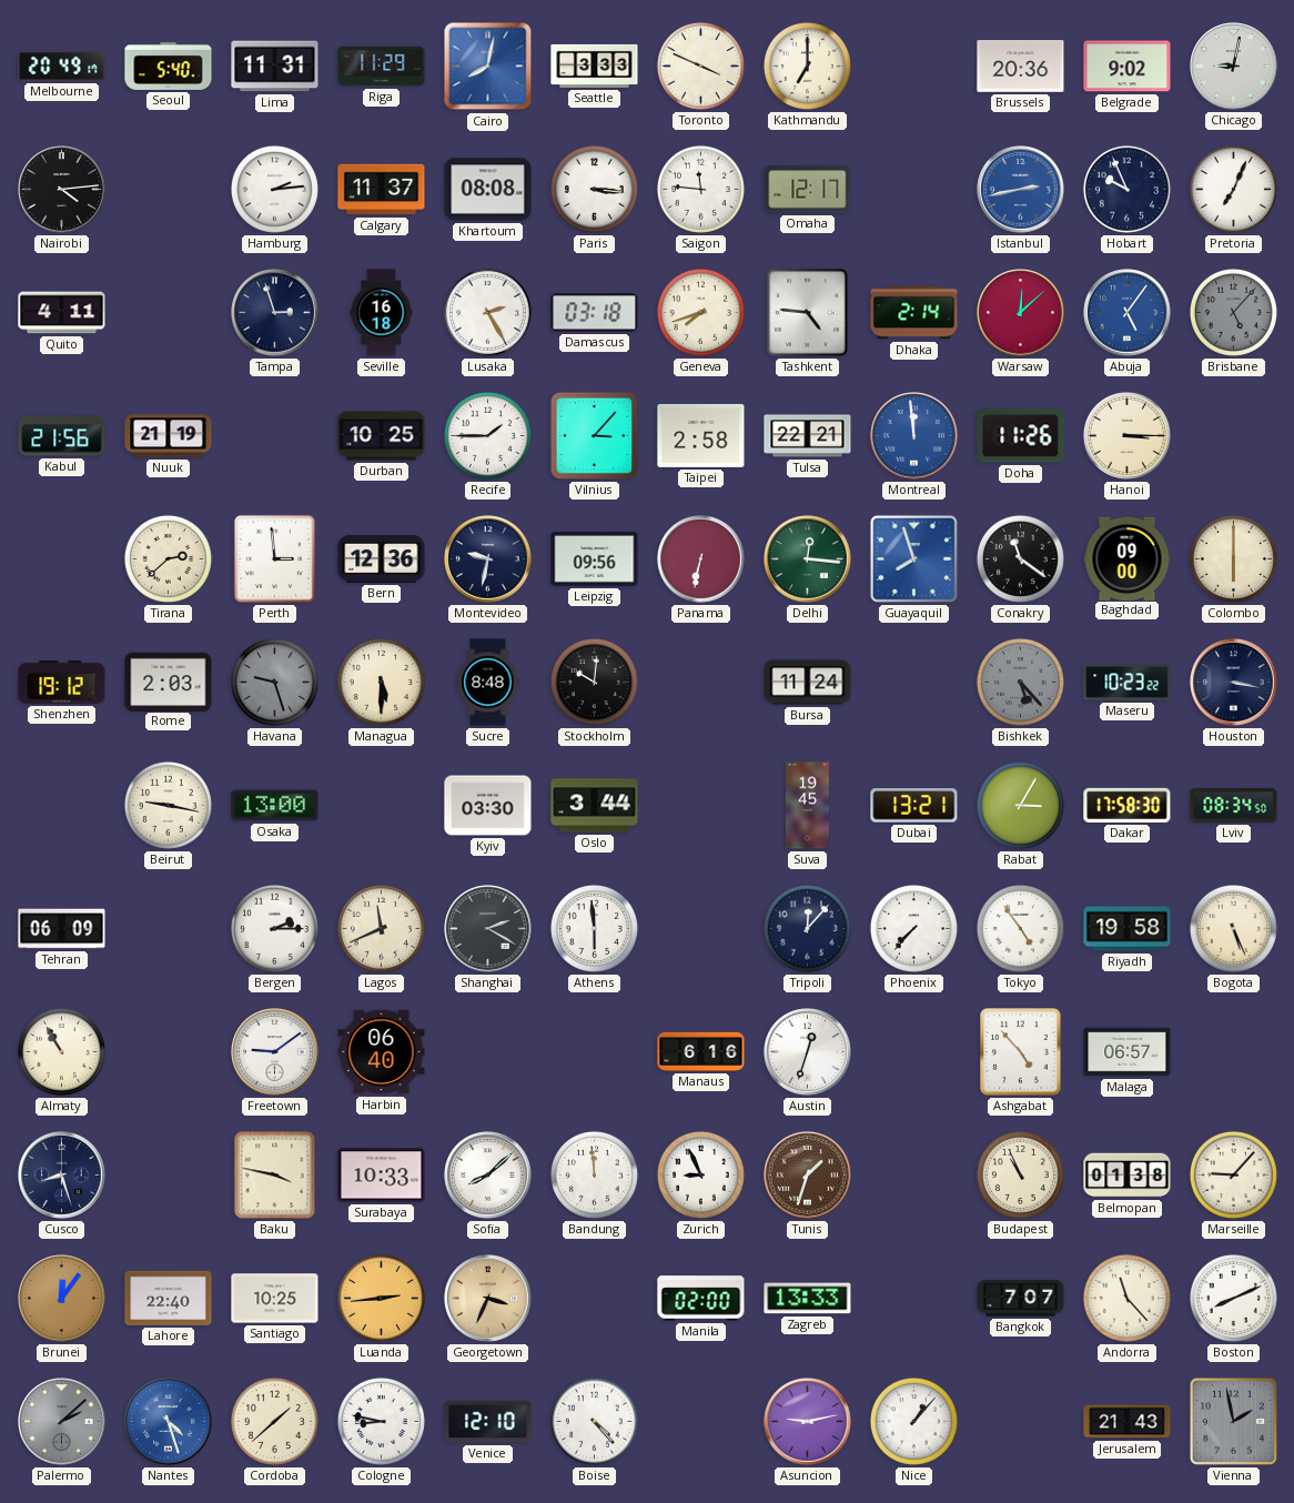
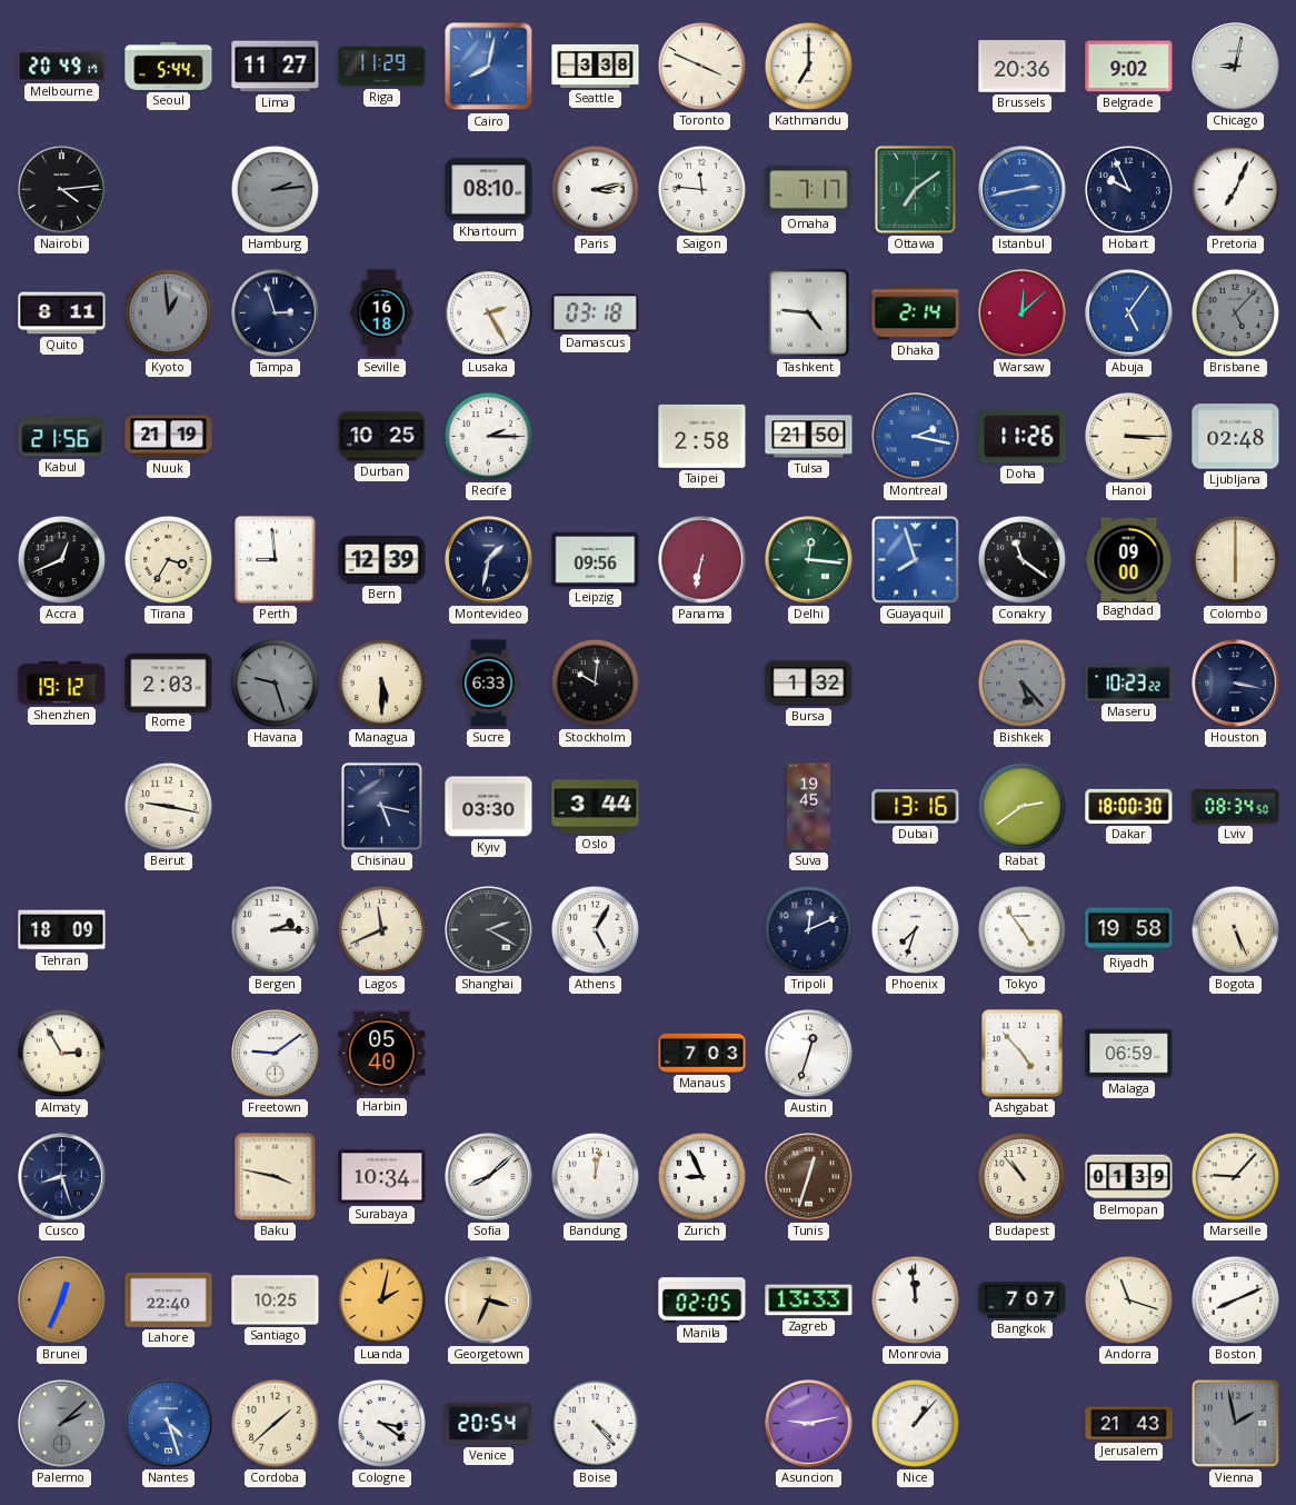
Seoul: 5:40 -> 5:44 (169, 66)
Lima: 11:31 -> 11:27 (276, 67)
Seattle: 3:33 -> 3:38 (596, 66)
Hamburg dial: white -> grey (275, 189)
Calgary: 11:37 -> none (382, 190)
Khartoum: 08:08 -> 08:10 (489, 190)
Paris: 3:16 -> 3:13 (595, 189)
Omaha: 12:17 -> 7:17 (809, 190)
Ottawa: none -> 7:09 (915, 189)
Quito: 4:11 -> 8:11 (62, 313)
Kyoto: none -> 12:59 (168, 312)
Geneva: 7:42 -> none (700, 312)
Recife: 1:45 -> 2:15 (488, 436)
Vilnius: 3:07 -> none (594, 435)
Tulsa: 22:21 -> 21:50 (809, 437)
Montreal: 11:59 -> 2:17 (916, 437)
Ljubljana: none -> 02:48 (1236, 437)
Accra: none -> 12:41 (61, 559)
Tirana: 2:38 -> 3:35 (168, 559)
Perth: 2:59 -> 8:59 (275, 559)
Bern: 12:36 -> 12:39 (382, 559)
Montevideo: 9:32 -> 1:32 (489, 560)
Sucre: 8:48 -> 6:33 (489, 684)
Bursa: 11:24 -> 1:32 (809, 684)
Osaka: 13:00 -> none (275, 806)
Chisinau: none -> 5:17 (381, 806)
Dubai: 13:21 -> 13:16 (916, 807)
Rabat: 3:05 -> 2:39 (1021, 806)
Dakar: 17:58 -> 18:00 (1129, 806)
Tehran: 06:09 -> 18:09 (62, 930)
Athens: 5:59 -> 5:05 (595, 929)
Tripoli: 12:07 -> 12:11 (808, 929)
Phoenix: 7:37 -> 7:33 (915, 929)
Almaty: 10:55 -> 2:55 (61, 1053)
Harbin: 06:40 -> 05:40 (382, 1054)
Manaus: 6:16 -> 7:03 (702, 1053)
Malaga: 06:57 -> 06:59 (1129, 1054)
Surabaya: 10:33 -> 10:34 (382, 1177)
Bandung: 11:59 -> 12:02 (595, 1176)
Tunis: 1:33 -> 12:33 (809, 1177)
Budapest: 10:56 -> 10:53 (1021, 1176)
Belmopan: 01:38 -> 01:39 (1129, 1177)
Brunei: 12:06 -> 12:34 (62, 1300)
Luanda: 2:44 -> 2:02 (381, 1299)
Manila: 02:00 -> 02:05 (702, 1300)
Monrovia: none -> 11:59 (915, 1299)
Andorra: 11:23 -> 11:18 (1128, 1299)
Cologne: 8:47 -> 3:21 (381, 1423)
Venice: 12:10 -> 20:54 (489, 1424)
